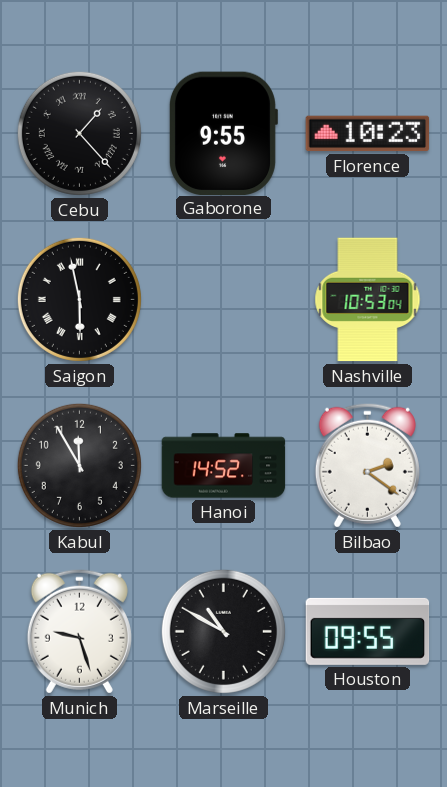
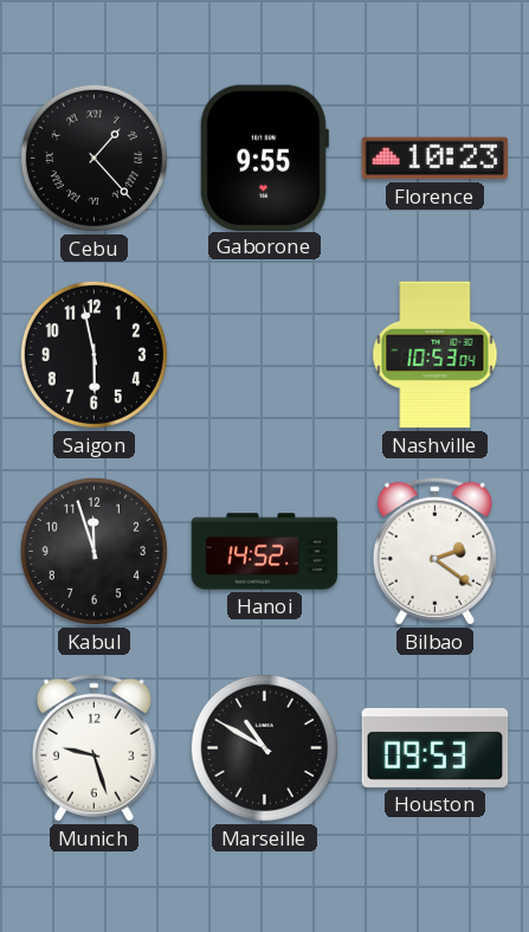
Saigon numerals: Roman -> Arabic (93, 354)
Kabul: 11:55 -> 11:57 (93, 551)
Houston: 09:55 -> 09:53 (436, 747)
